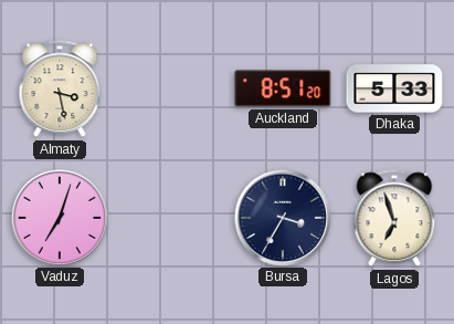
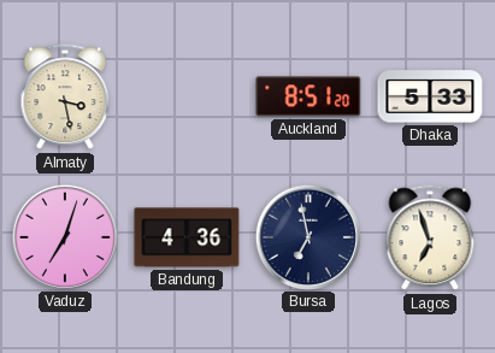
Bandung: none -> 4:36 (187, 237)
Bursa: 3:35 -> 6:58 (307, 236)
